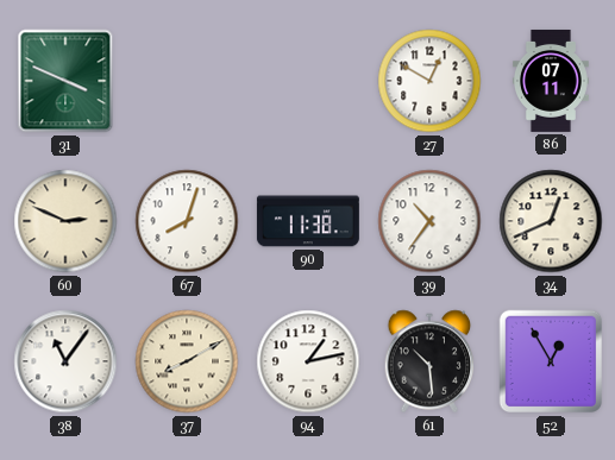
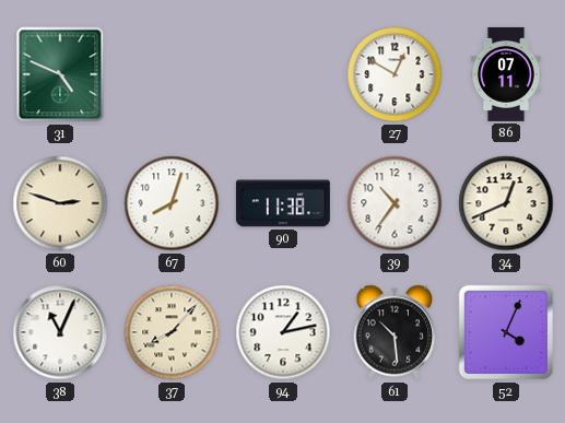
31: 3:49 -> 4:49 (60, 74)
60: 2:49 -> 2:48 (60, 203)
38: 11:06 -> 11:04 (60, 332)
37: 8:10 -> 8:07 (172, 332)
52: 12:55 -> 4:04 (506, 332)
